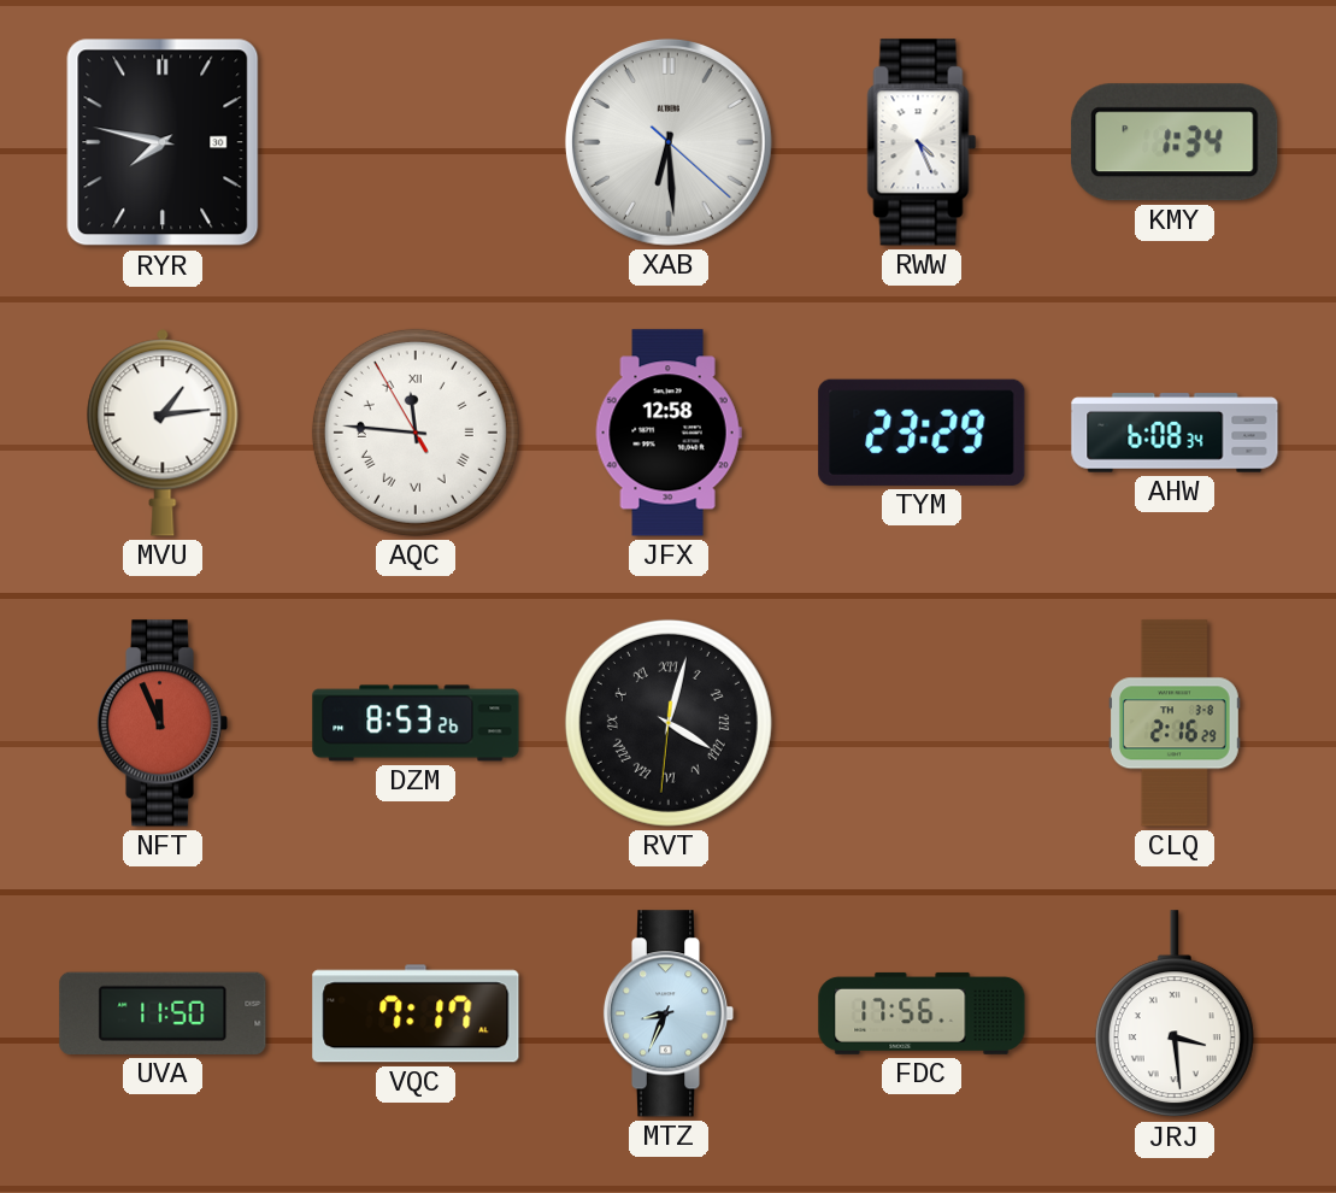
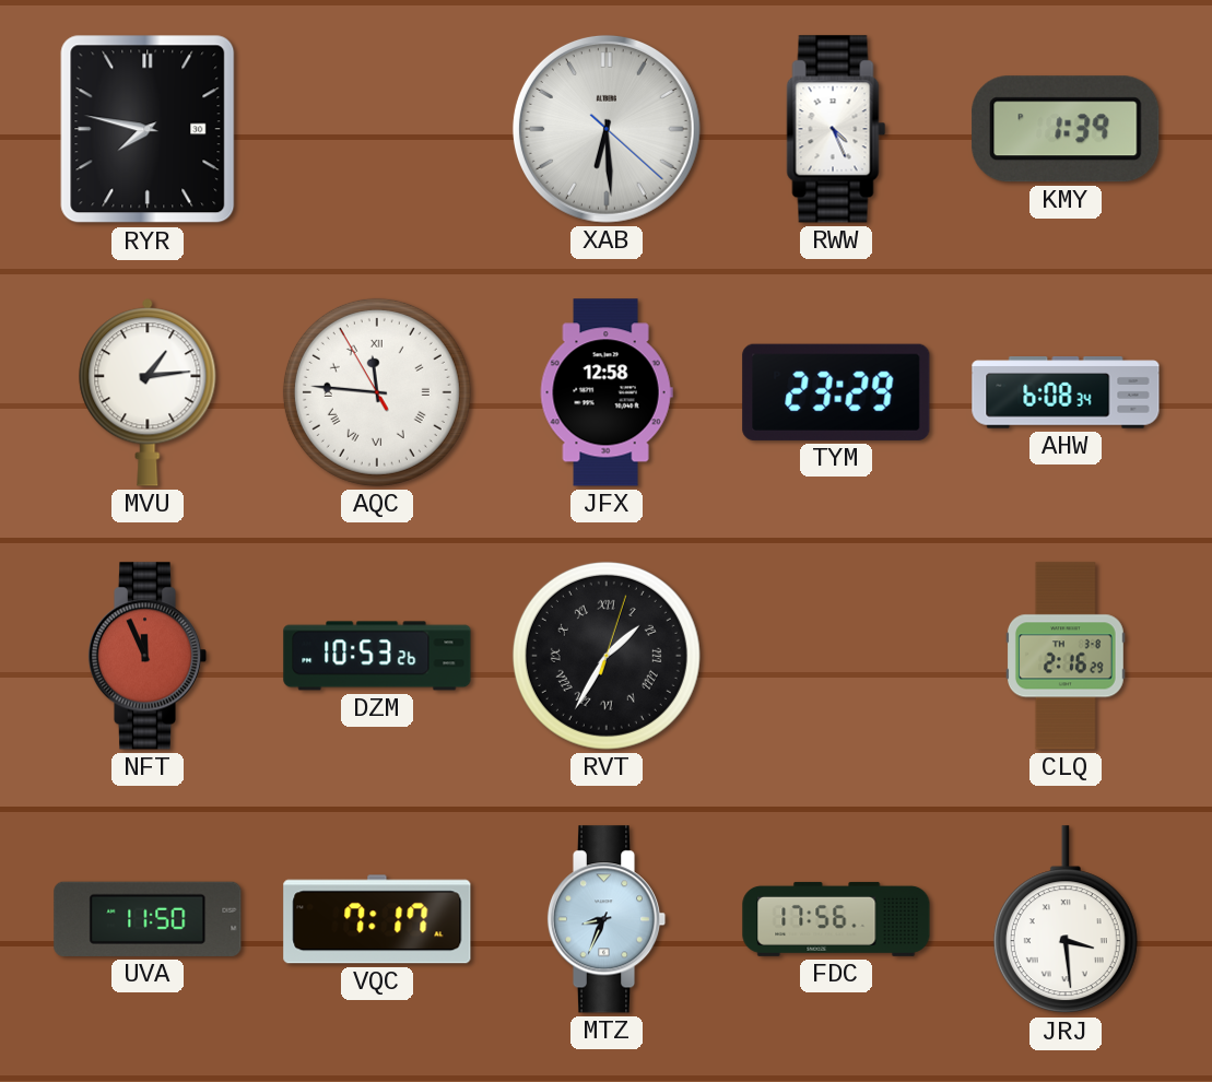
KMY: 1:34 -> 1:39 (1066, 129)
DZM: 8:53 -> 10:53 (377, 656)
RVT: 4:02 -> 1:35 (607, 656)
